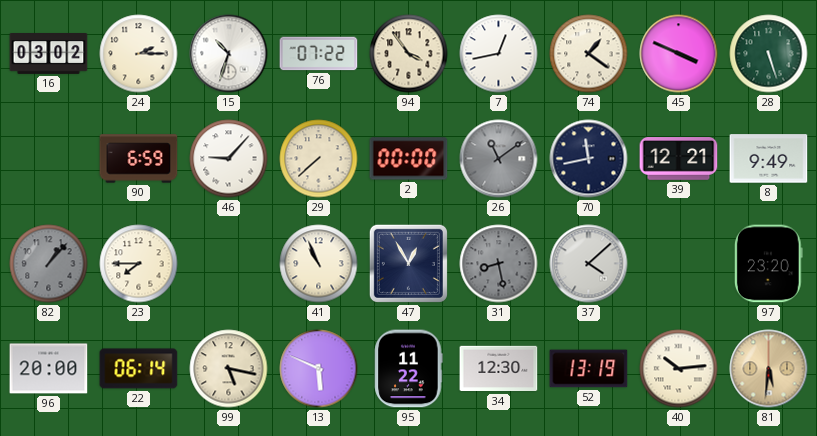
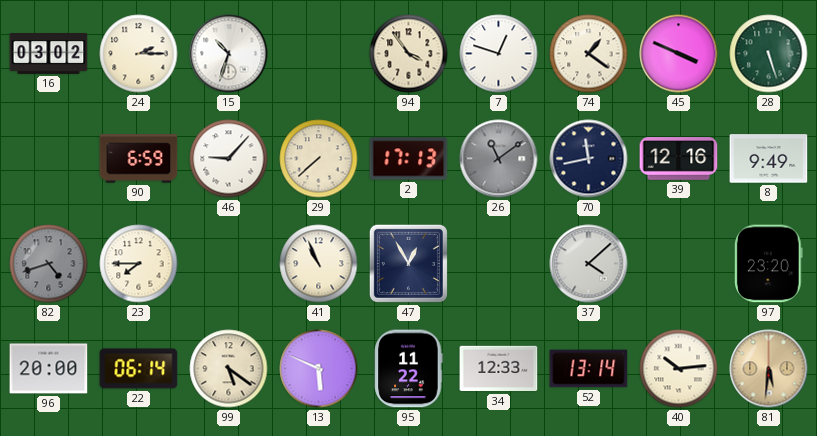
76: 07:22 -> none (319, 54)
7: 12:43 -> 12:48 (499, 54)
2: 00:00 -> 17:13 (409, 159)
39: 12:21 -> 12:16 (679, 159)
82: 1:07 -> 4:42 (49, 264)
31: 8:28 -> none (499, 264)
99: 5:17 -> 5:21 (229, 369)
34: 12:30 -> 12:33 (499, 369)
52: 13:19 -> 13:14 (589, 369)
